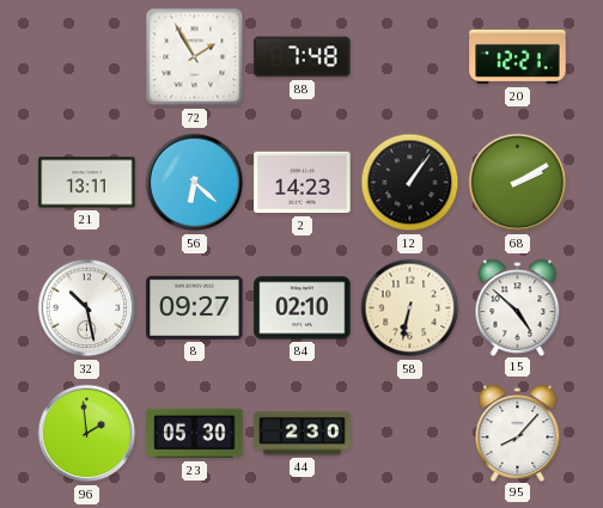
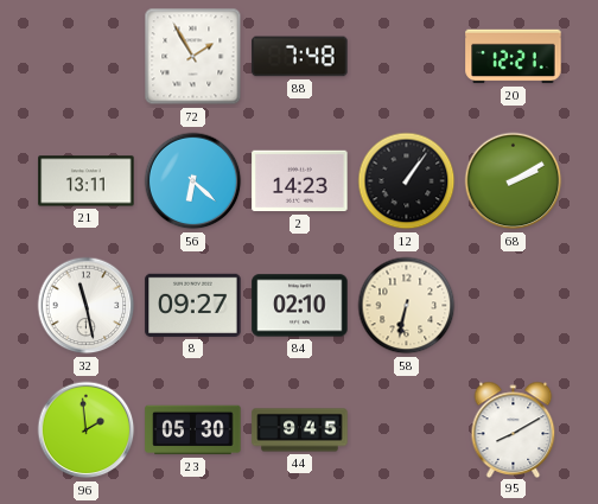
32: 10:28 -> 11:28 (87, 306)
15: 4:52 -> none (518, 307)
44: 2:30 -> 9:45 (300, 430)
95: 8:07 -> 8:10 (514, 429)
